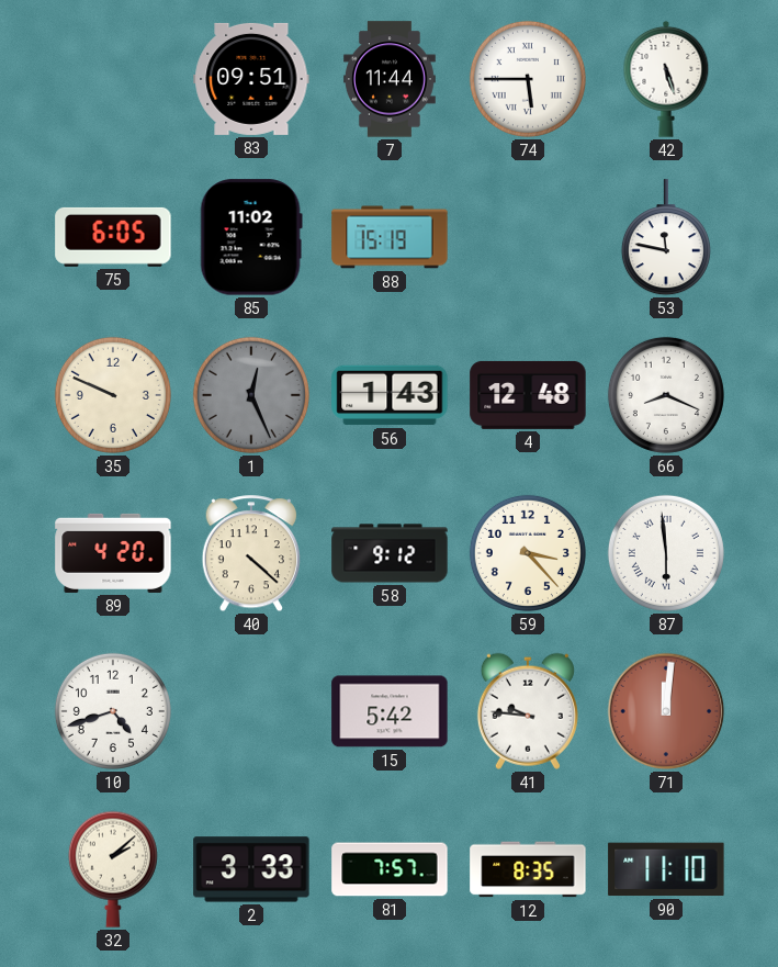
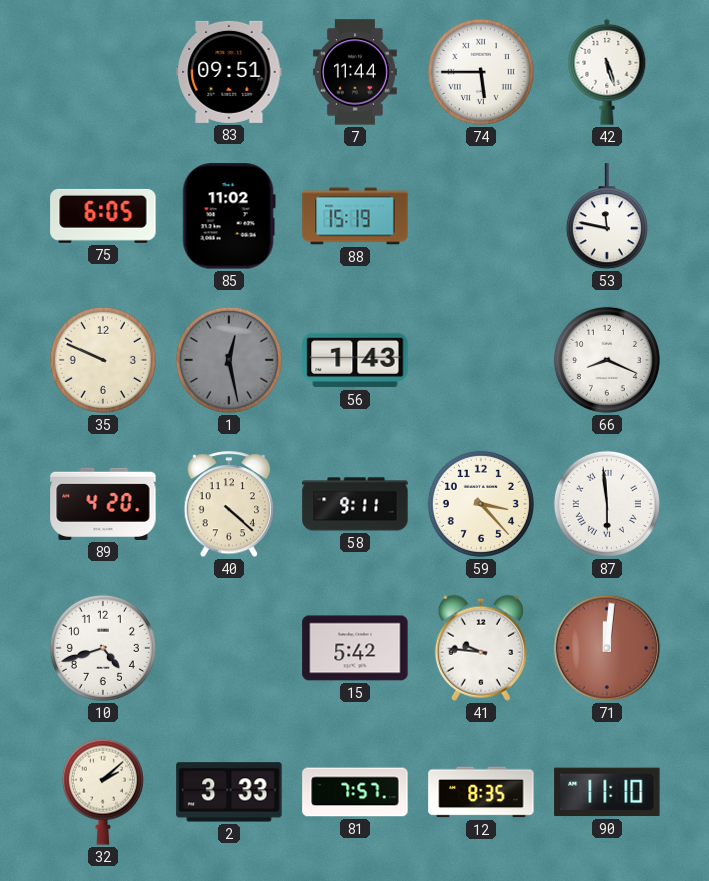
1: 12:26 -> 12:28 (229, 360)
4: 12:48 -> none (528, 395)
58: 9:12 -> 9:11 (355, 504)
